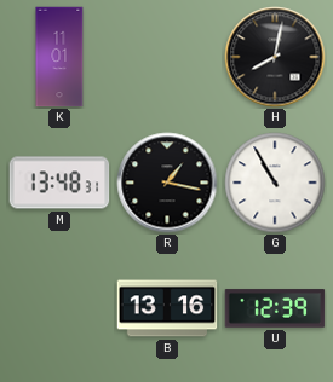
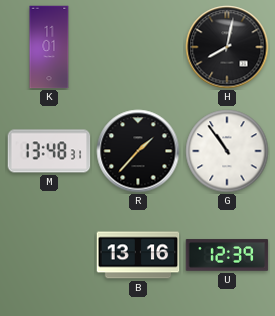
R: 1:17 -> 1:37 (138, 151)
G: 10:55 -> 10:54 (227, 151)
